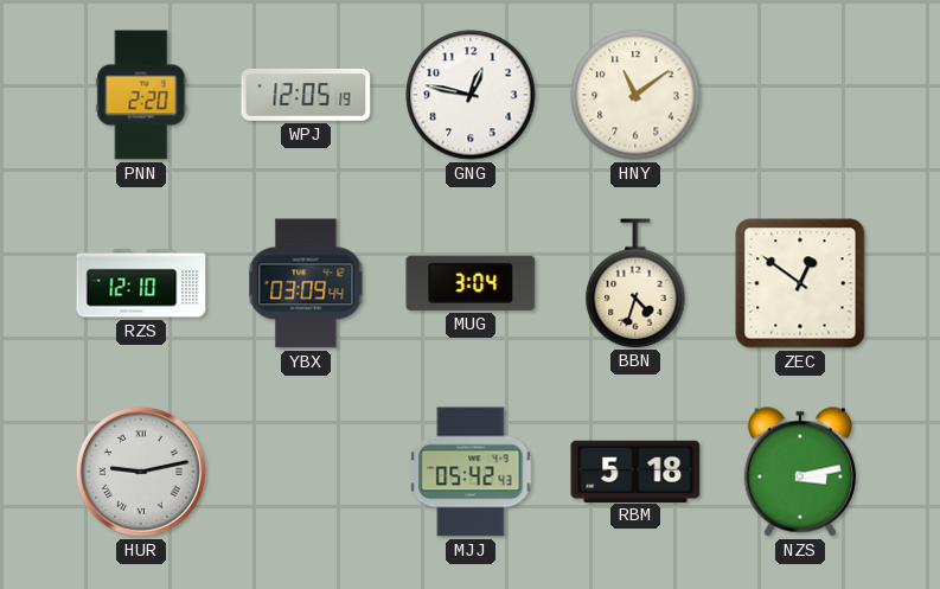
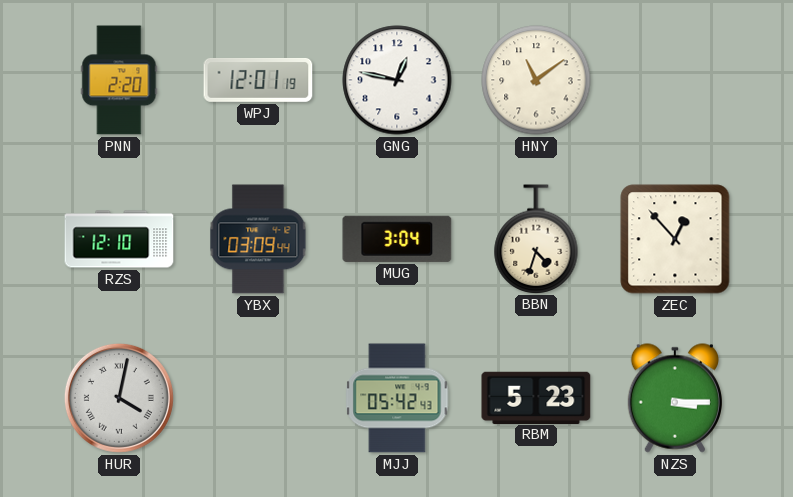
WPJ: 12:05 -> 12:01 (258, 80)
ZEC: 12:51 -> 12:53 (675, 239)
HUR: 9:13 -> 4:02 (119, 398)
RBM: 5:18 -> 5:23 (536, 397)
NZS: 3:13 -> 3:15 (675, 398)
